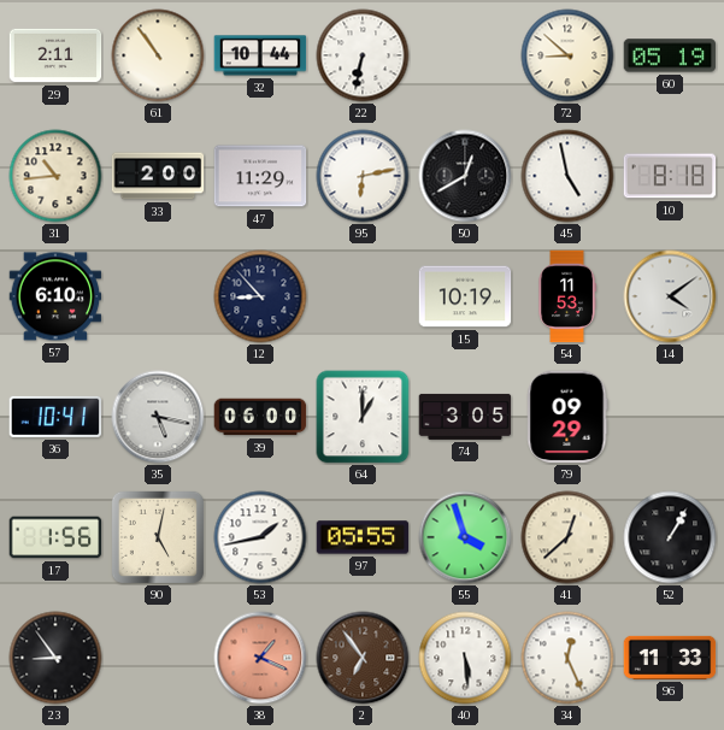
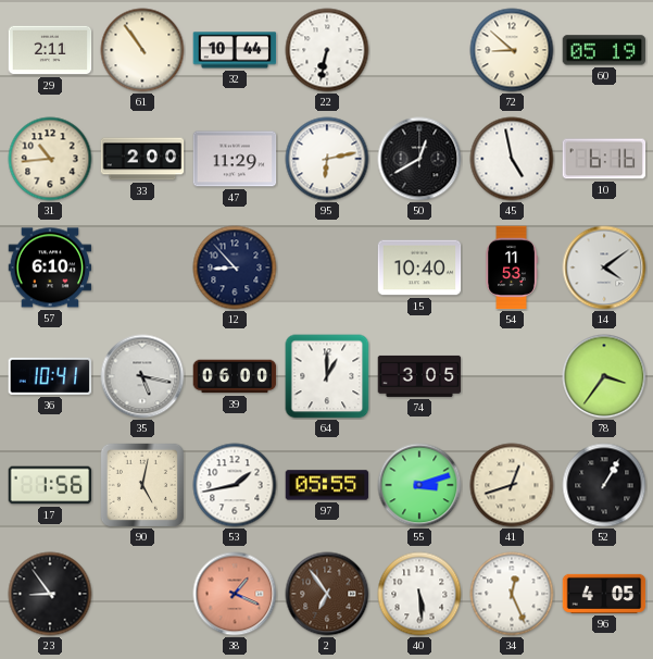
10: 8:18 -> 6:16 (604, 159)
15: 10:19 -> 10:40 (419, 268)
79: 09:29 -> none (567, 417)
78: none -> 3:36 (604, 376)
55: 3:57 -> 3:12 (419, 485)
41: 12:38 -> 12:42 (512, 485)
96: 11:33 -> 4:05 (604, 594)
